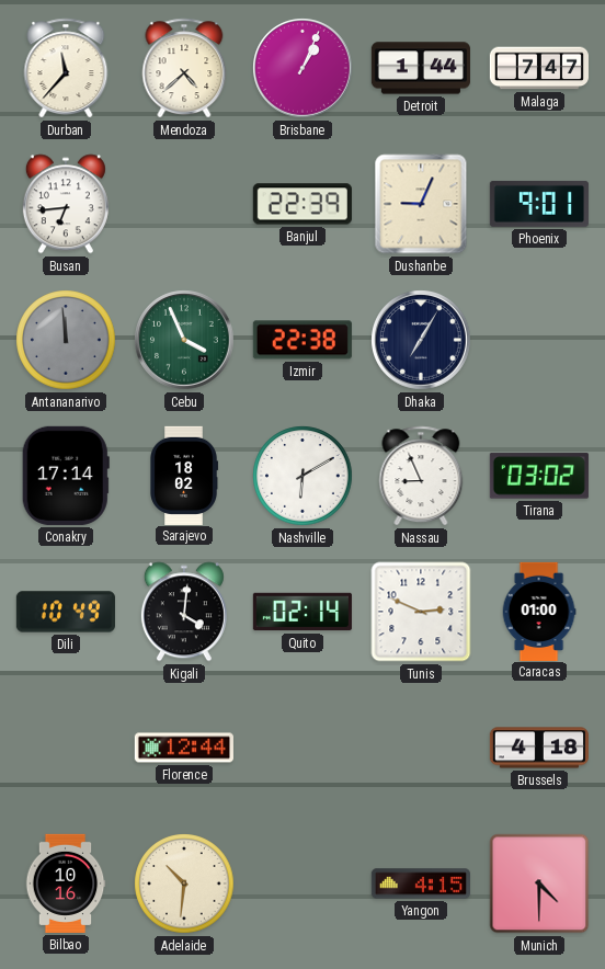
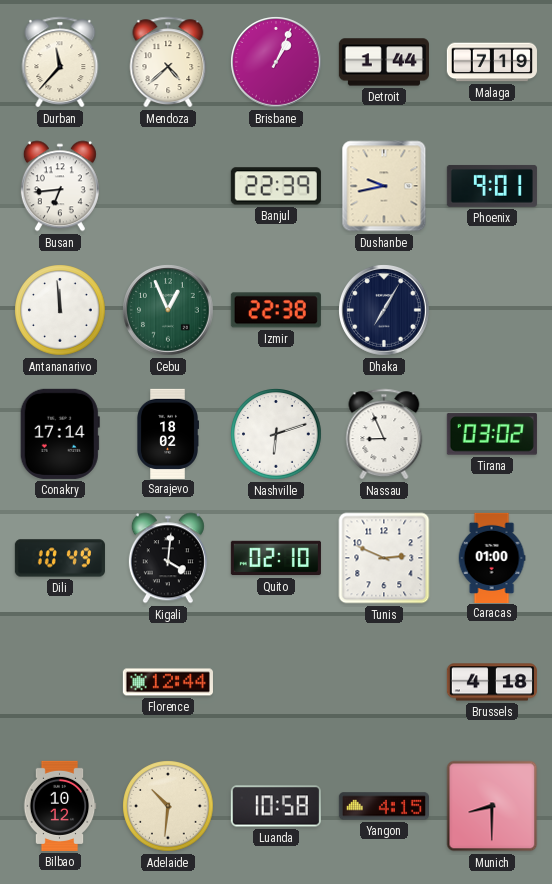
Malaga: 7:47 -> 7:19 (492, 62)
Dushanbe: 9:04 -> 9:43 (384, 186)
Antananarivo dial: grey -> white (60, 310)
Cebu: 3:56 -> 12:56 (168, 310)
Nashville: 6:10 -> 6:12 (276, 434)
Quito: 02:14 -> 02:10 (276, 558)
Bilbao: 10:16 -> 10:12 (60, 806)
Luanda: none -> 10:58 (276, 806)
Munich: 4:30 -> 8:30 (492, 806)
